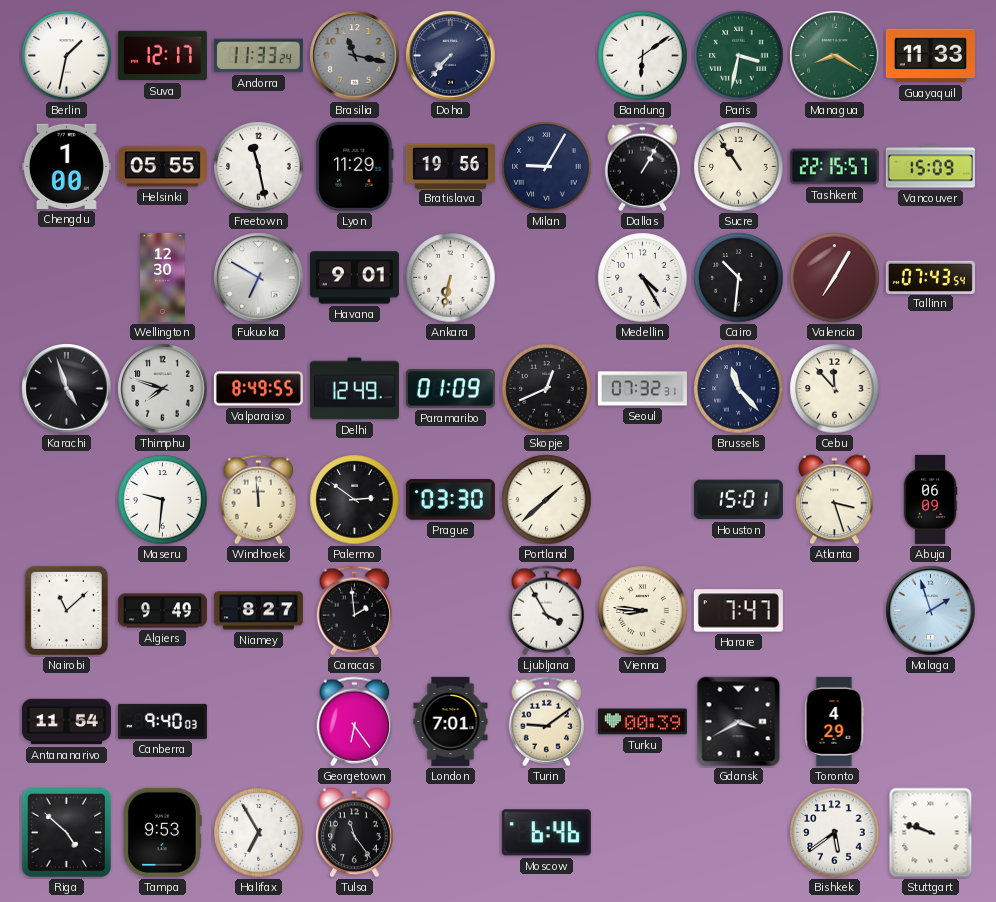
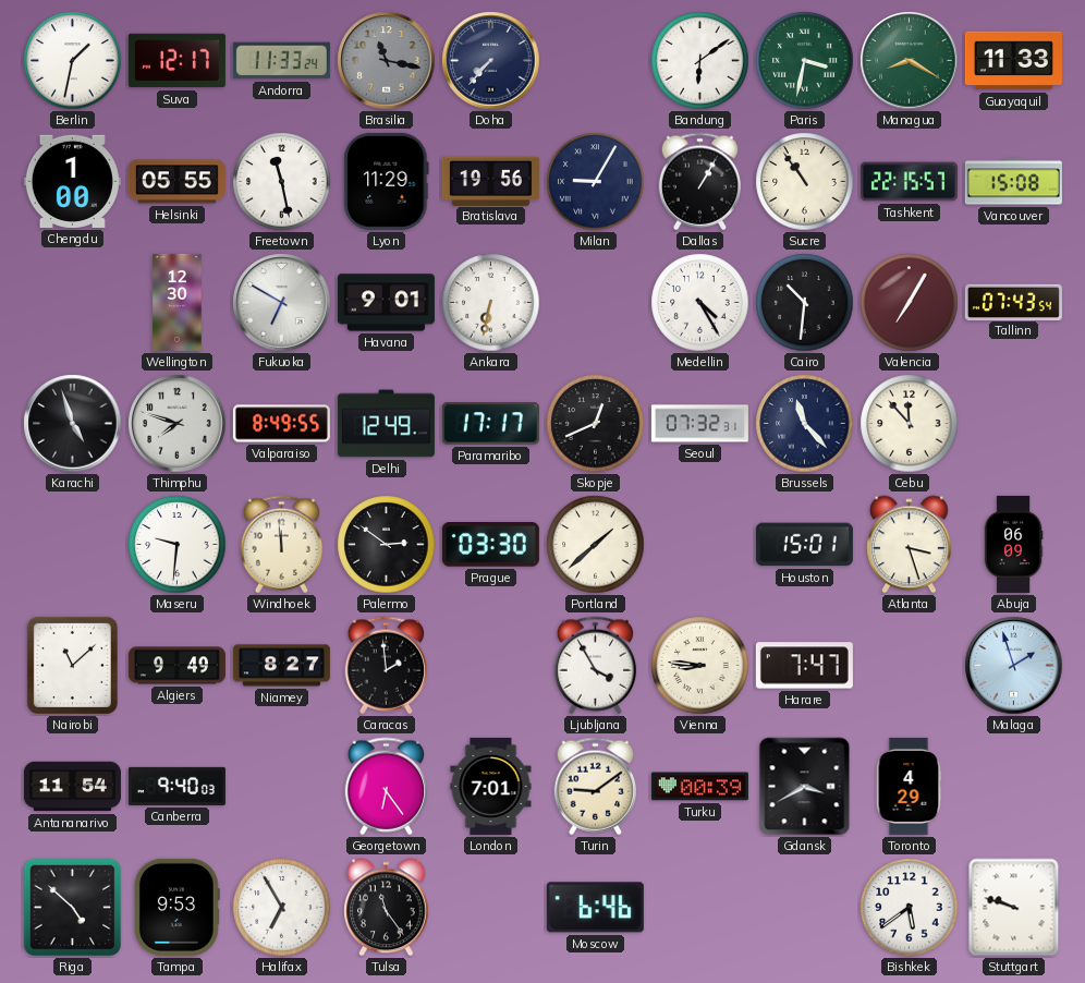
Vancouver: 15:09 -> 15:08 (1013, 182)
Paramaribo: 01:09 -> 17:17 (490, 424)
